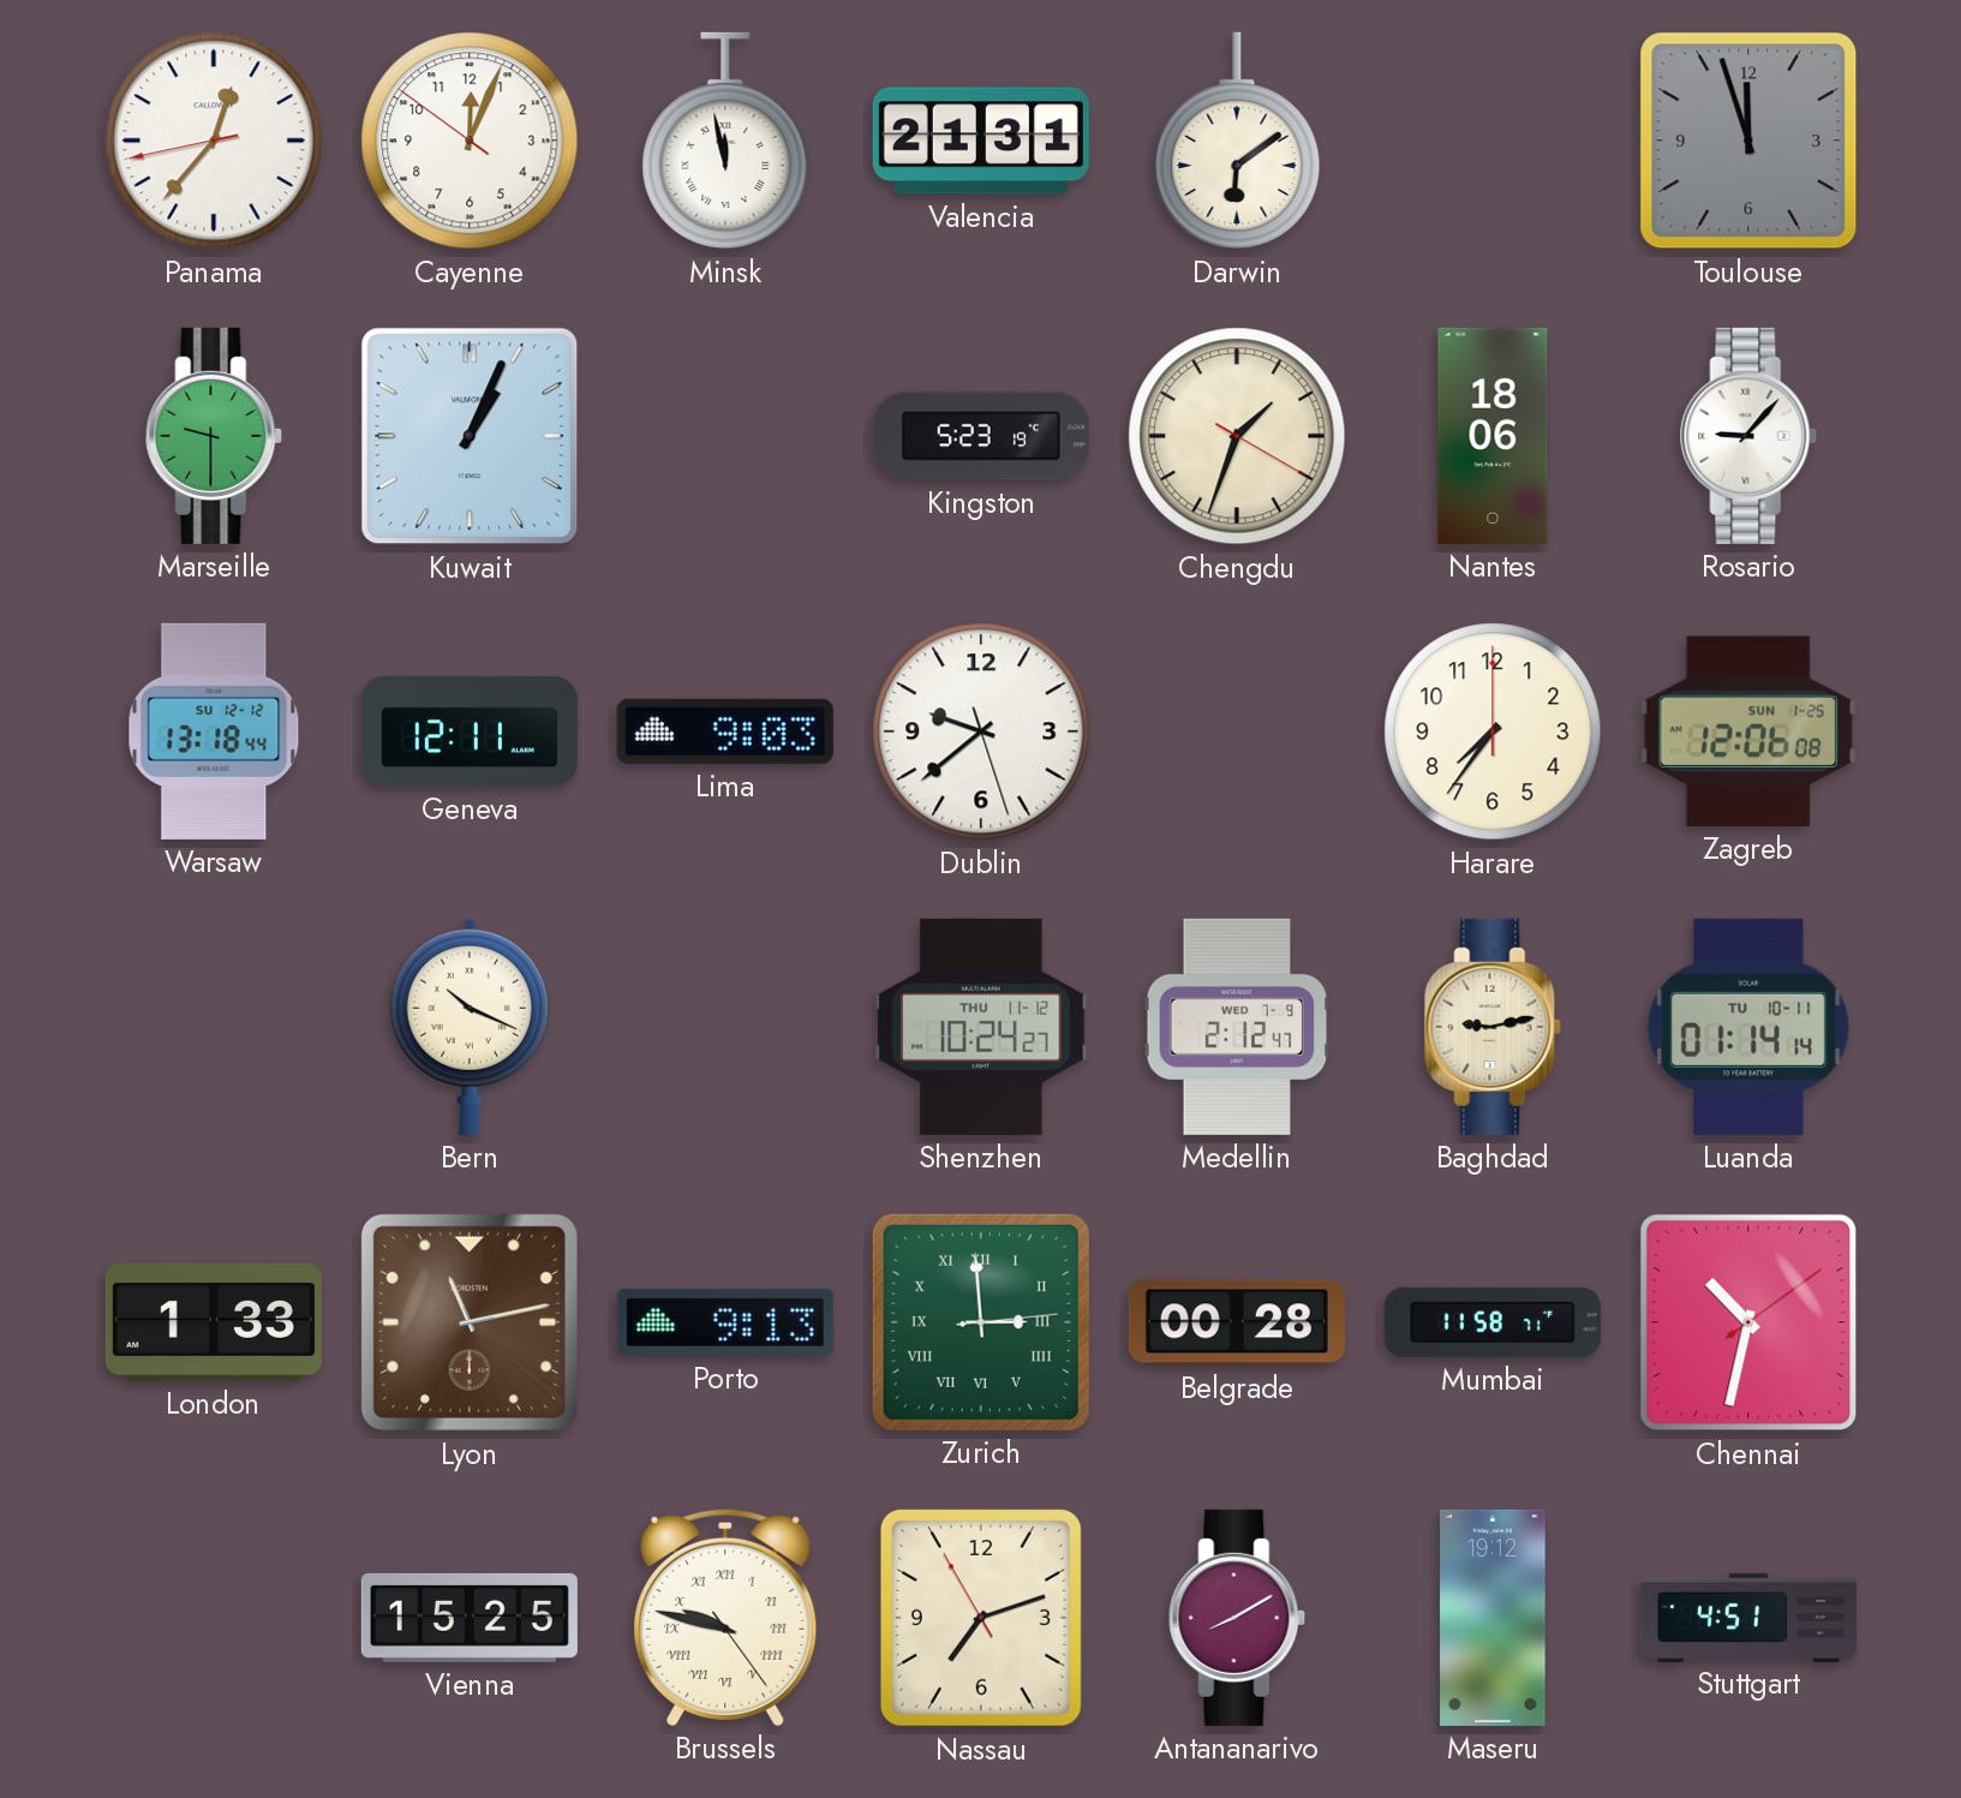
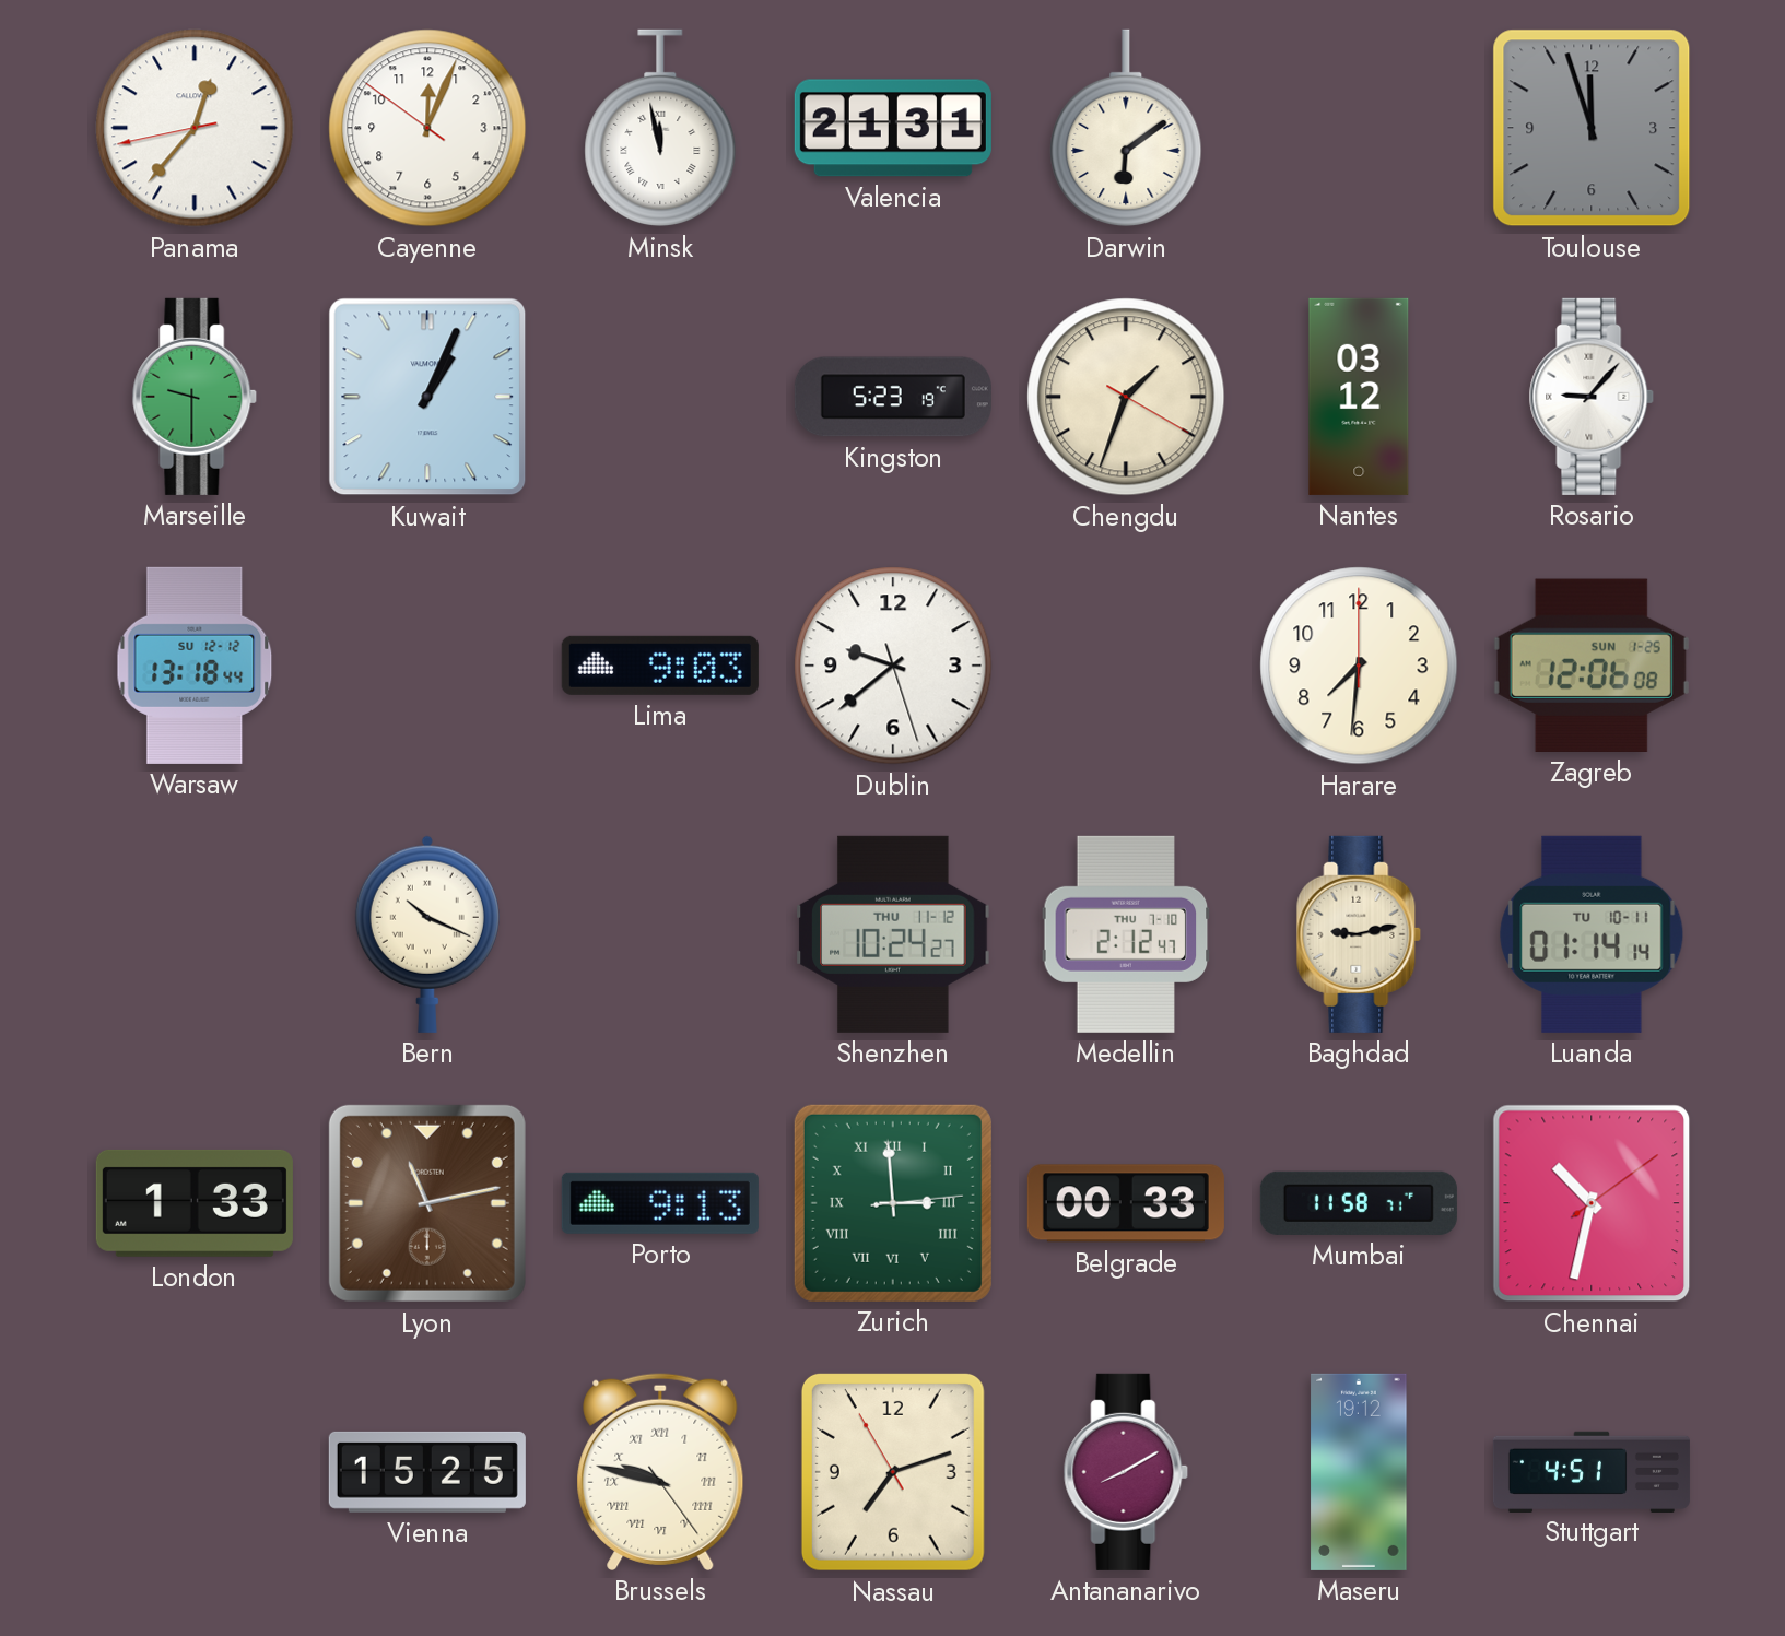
Nantes: 18:06 -> 03:12 (1359, 397)
Geneva: 12:11 -> none (470, 731)
Harare: 7:36 -> 7:31 (1359, 666)
Medellin date: WED 7-9 -> THU 7-10 (1126, 934)
Belgrade: 00:28 -> 00:33 (1126, 1203)
